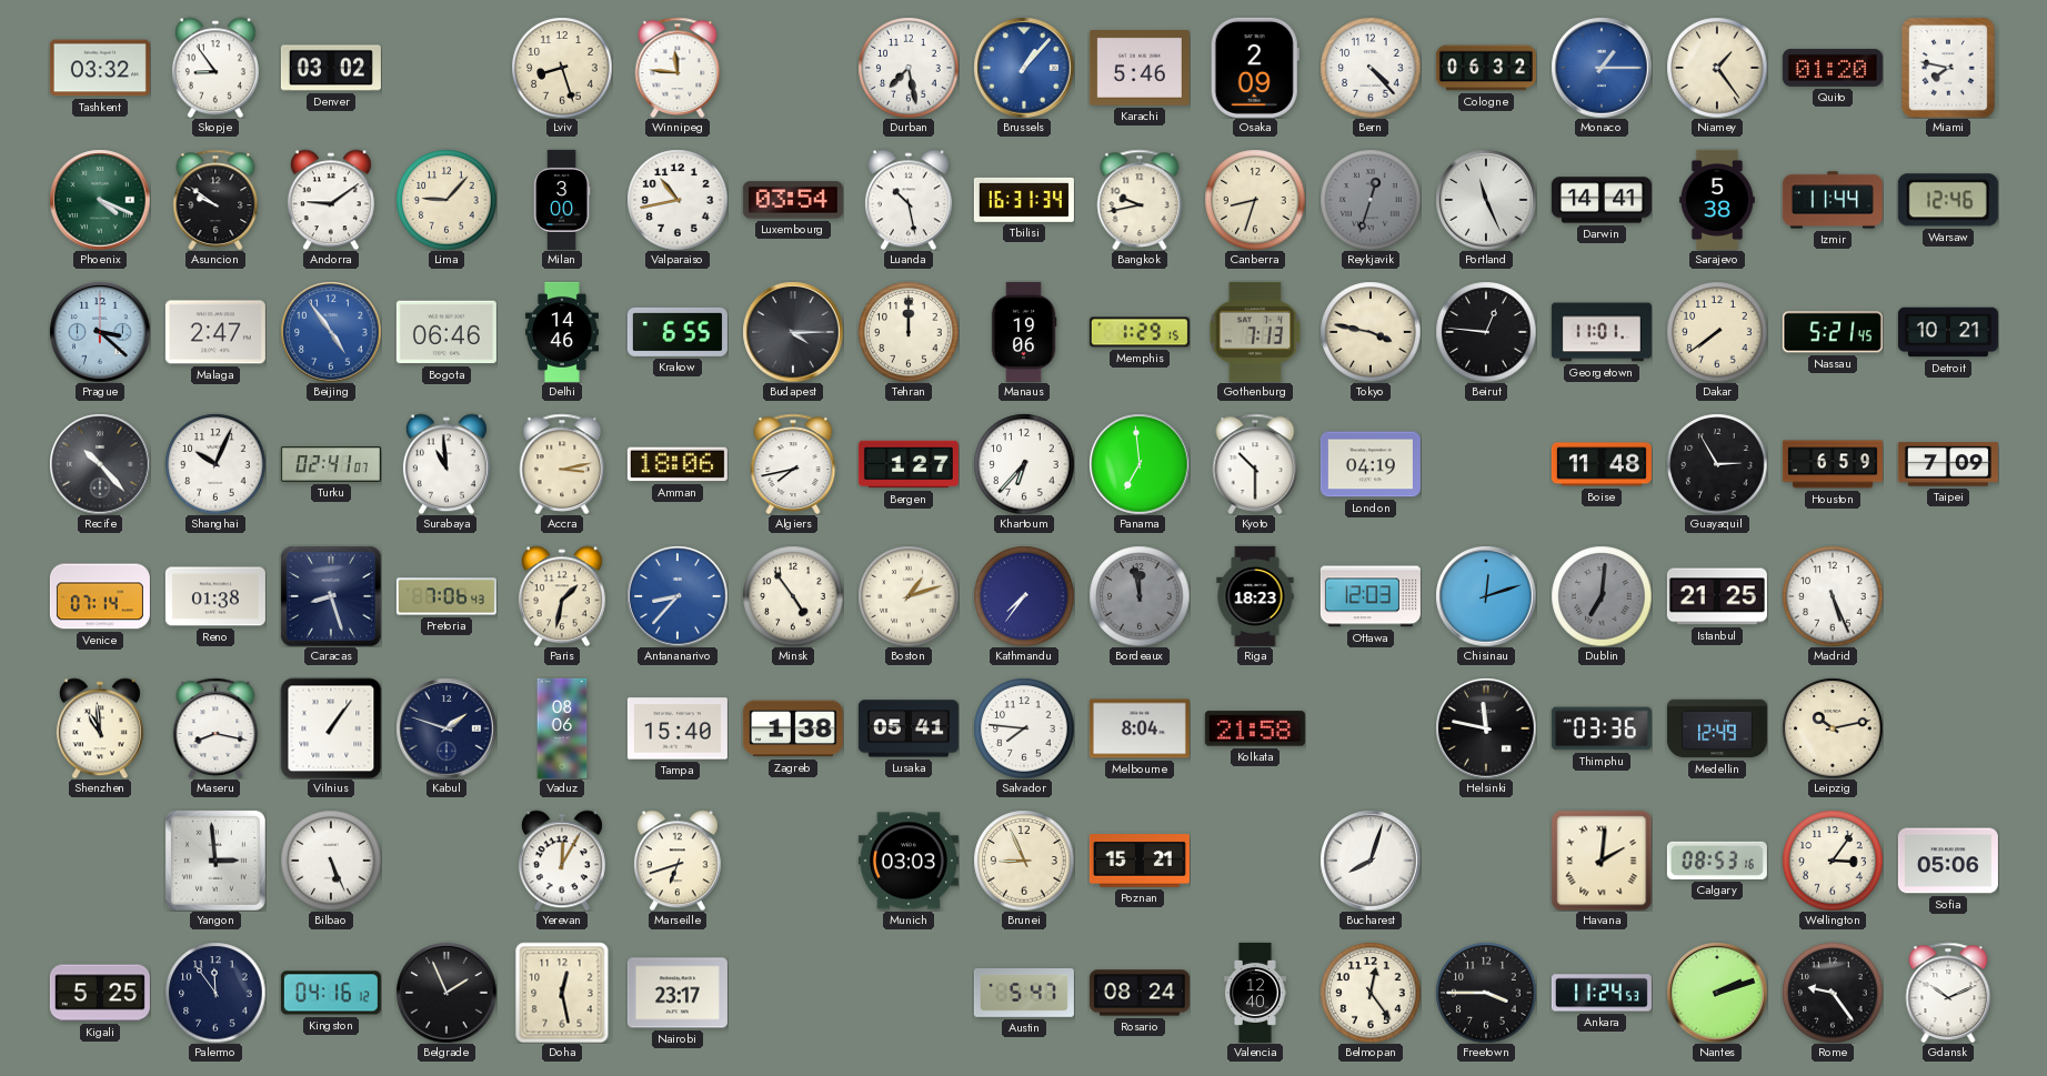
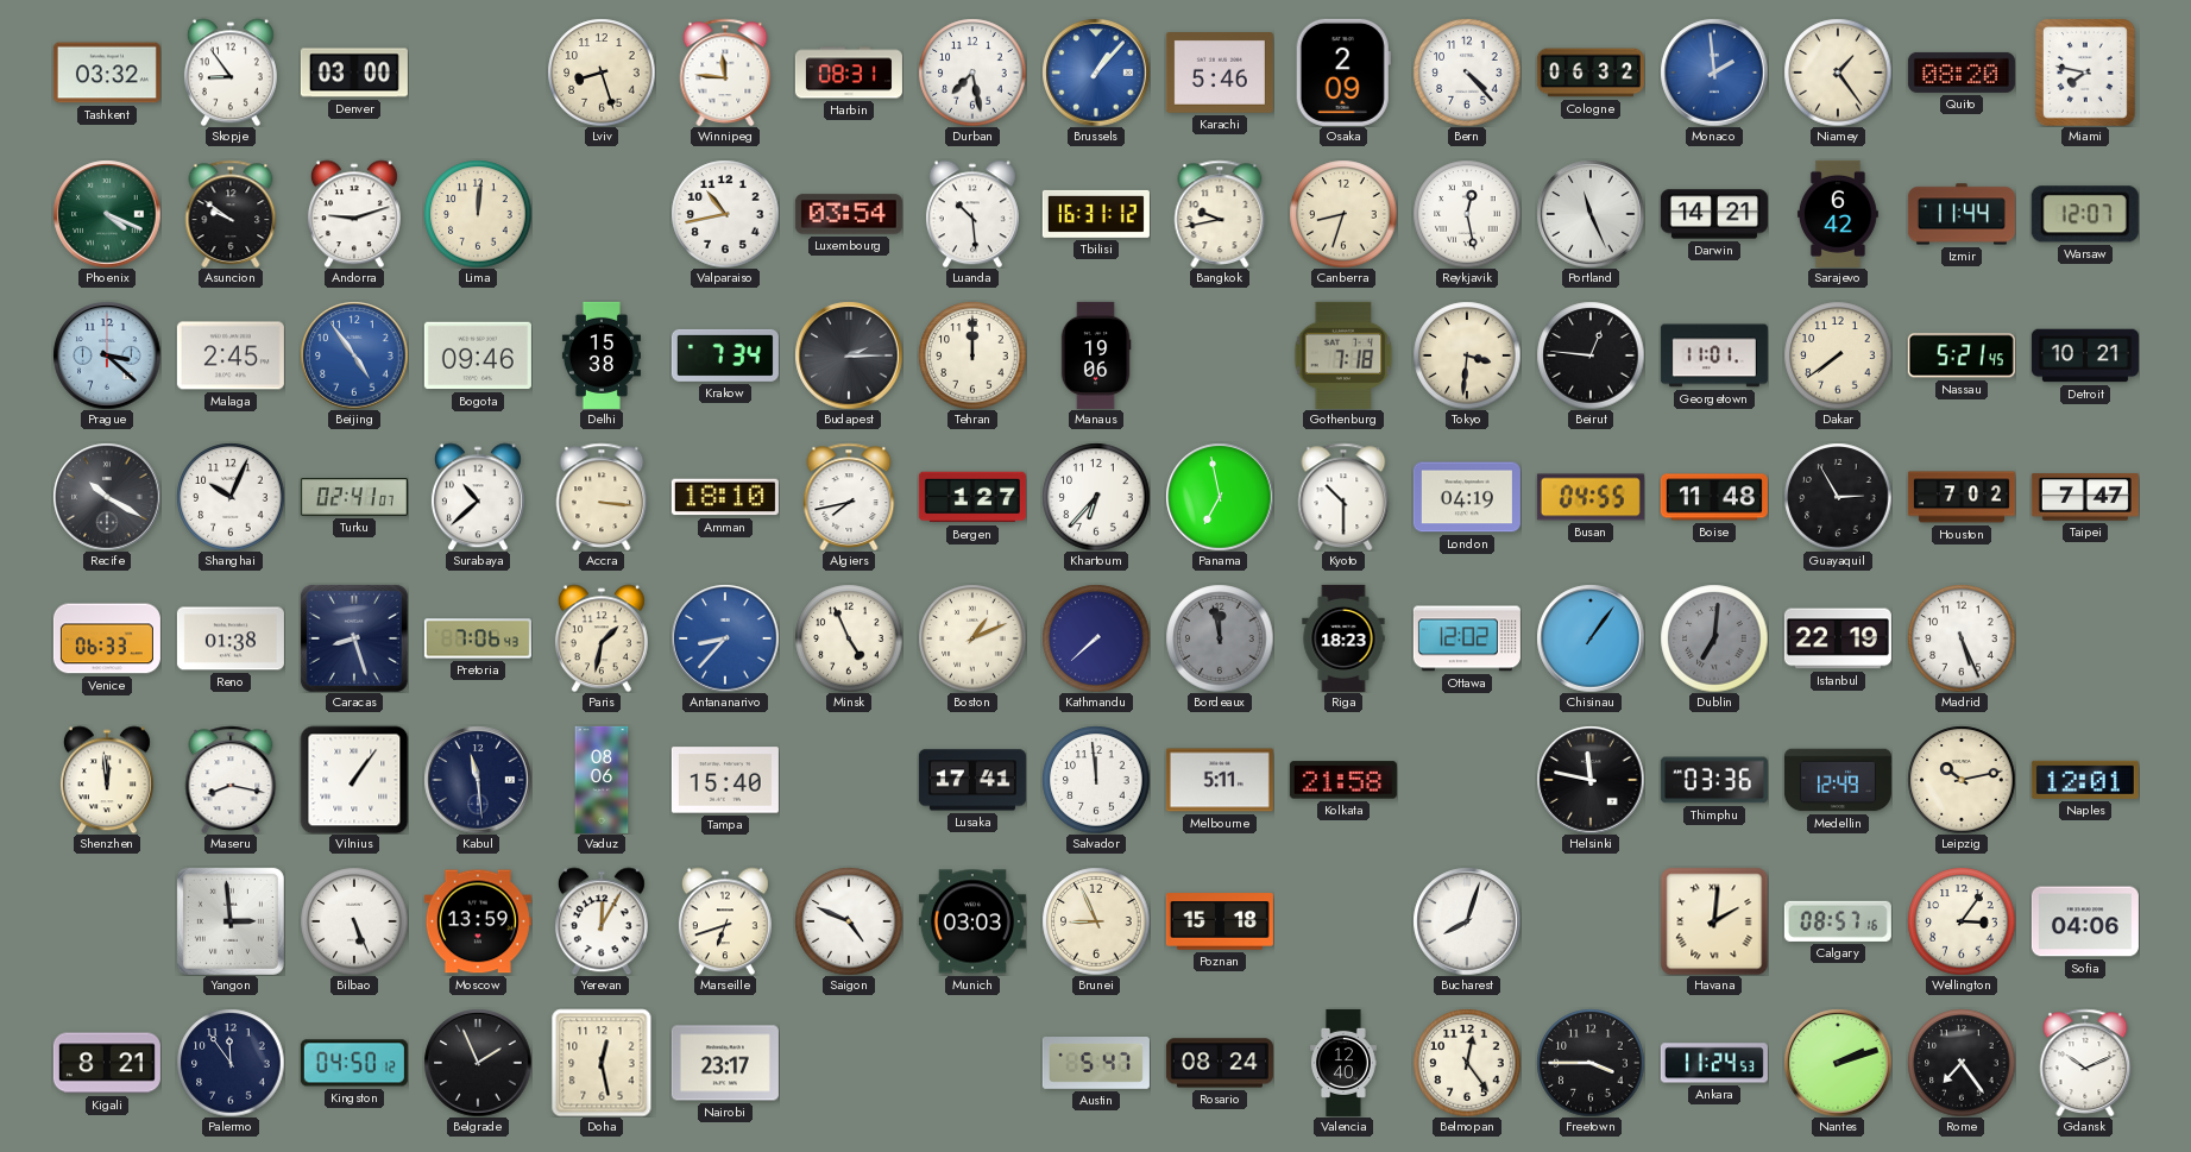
Denver: 03:02 -> 03:00 (354, 73)
Harbin: none -> 08:31 (849, 73)
Monaco: 1:15 -> 1:59 (1714, 73)
Quito: 01:20 -> 08:20 (1962, 73)
Andorra: 9:09 -> 9:12 (354, 214)
Lima: 9:07 -> 12:01 (478, 214)
Milan: 3:00 -> none (562, 200)
Luanda: 10:28 -> 10:29 (972, 214)
Tbilisi: 16:31:34 -> 16:31:12 (1096, 214)
Reykjavik: 12:33 -> 12:28 (1467, 214)
Reykjavik dial: grey -> white (1467, 214)
Darwin: 14:41 -> 14:21 (1714, 214)
Sarajevo: 5:38 -> 6:42 (1838, 214)
Warsaw: 12:46 -> 12:07 (2085, 214)
Malaga: 2:47 -> 2:45 (231, 355)
Bogota: 06:46 -> 09:46 (478, 355)
Delhi: 14:46 -> 15:38 (602, 355)
Krakow: 6:55 -> 7:34 (725, 355)
Budapest: 4:15 -> 2:15 (849, 355)
Memphis: 1:29 -> none (1140, 332)
Gothenburg: 7:13 -> 7:18 (1343, 355)
Tokyo: 3:47 -> 3:31 (1467, 355)
Recife: 10:23 -> 10:20 (107, 497)
Surabaya: 10:59 -> 10:38 (478, 497)
Accra: 3:13 -> 3:16 (602, 496)
Amman: 18:06 -> 18:10 (725, 497)
Panama: 6:59 -> 6:58 (1220, 497)
Busan: none -> 04:55 (1591, 497)
Houston: 6:59 -> 7:02 (1962, 497)
Taipei: 7:09 -> 7:47 (2085, 497)
Venice: 07:14 -> 06:33 (107, 638)
Minsk: 4:54 -> 4:56 (849, 638)
Boston: 1:12 -> 1:11 (972, 638)
Kathmandu: 7:36 -> 7:38 (1096, 638)
Ottawa: 12:03 -> 12:02 (1467, 638)
Chisinau: 12:12 -> 1:06 (1591, 638)
Istanbul: 21:25 -> 22:19 (1838, 638)
Shenzhen: 10:59 -> 11:59 (107, 780)
Kabul: 1:48 -> 11:29 (478, 780)
Zagreb: 1:38 -> none (793, 728)
Lusaka: 05:41 -> 17:41 (972, 780)
Salvador: 7:46 -> 11:59 (1096, 780)
Melbourne: 8:04 -> 5:11 (1220, 780)
Naples: none -> 12:01 (2085, 780)
Moscow: none -> 13:59 (478, 921)
Saigon: none -> 4:49 (849, 921)
Poznan: 15:21 -> 15:18 (1220, 921)
Calgary: 08:53 -> 08:57 (1838, 921)
Sofia: 05:06 -> 04:06 (2085, 921)
Kigali: 5:25 -> 8:21 (107, 1063)
Kingston: 04:16 -> 04:50 (354, 1063)
Rome: 9:24 -> 7:24 (1962, 1063)
